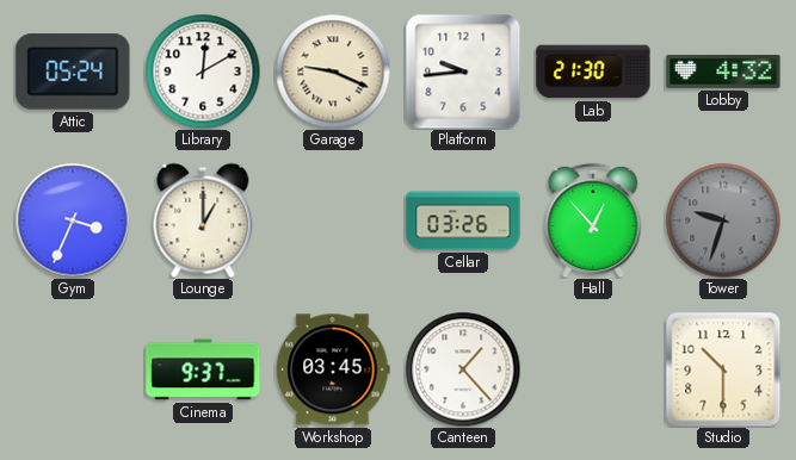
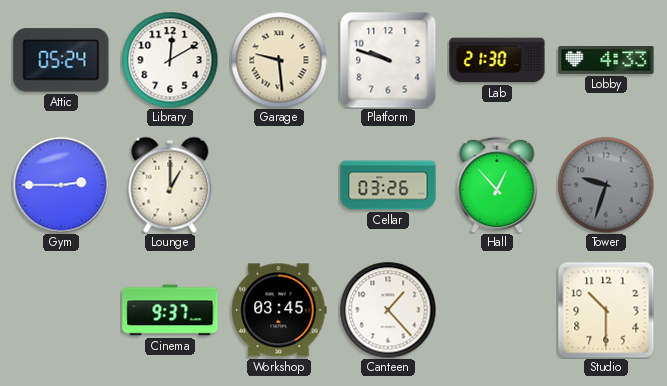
Garage: 9:19 -> 9:29 (279, 60)
Platform: 9:44 -> 9:48 (388, 60)
Lobby: 4:32 -> 4:33 (606, 61)
Gym: 3:34 -> 2:45 (61, 185)
